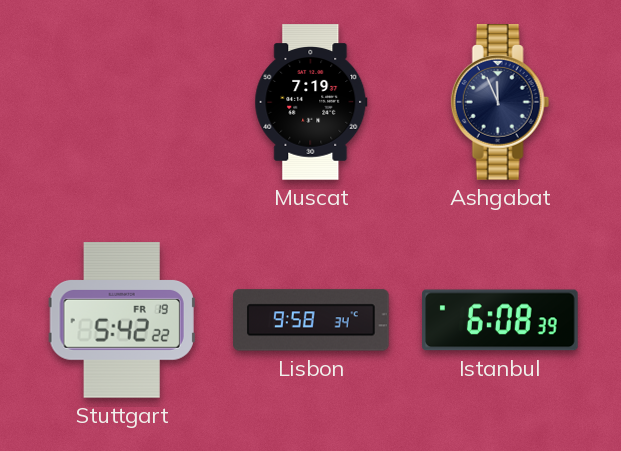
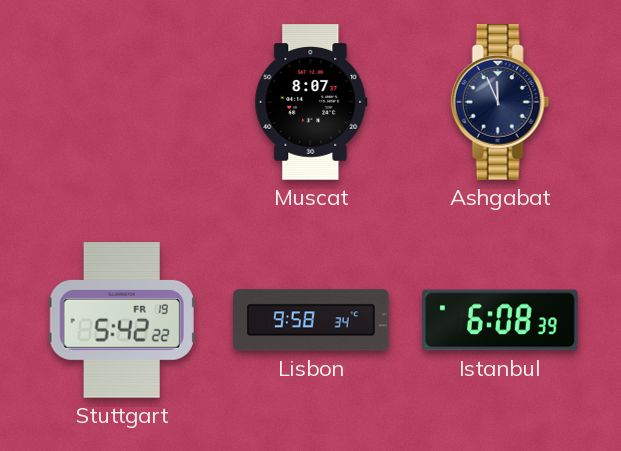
Muscat: 7:19 -> 8:07 (311, 102)
